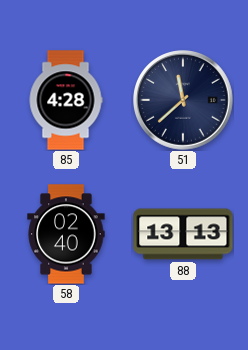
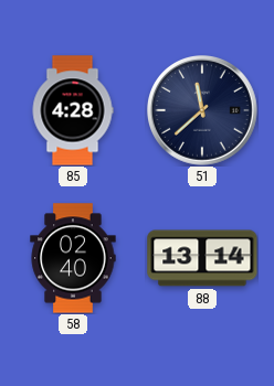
88: 13:13 -> 13:14 (202, 258)
